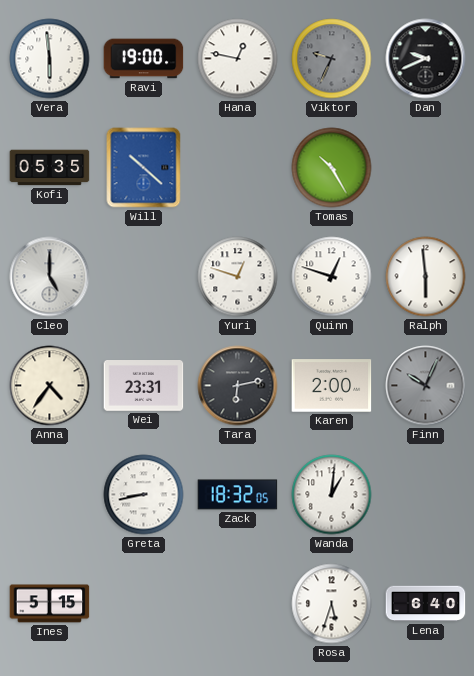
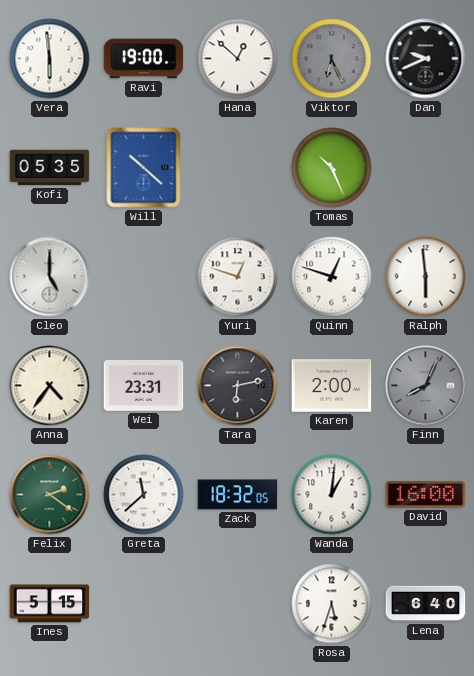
Hana: 12:47 -> 12:52 (238, 59)
Viktor: 9:34 -> 6:26 (332, 59)
Tomas: 10:25 -> 10:26 (332, 168)
Finn: 10:04 -> 8:04 (426, 386)
Felix: none -> 2:21 (50, 495)
Greta: 8:43 -> 11:38 (144, 495)
David: none -> 16:00 (426, 494)
